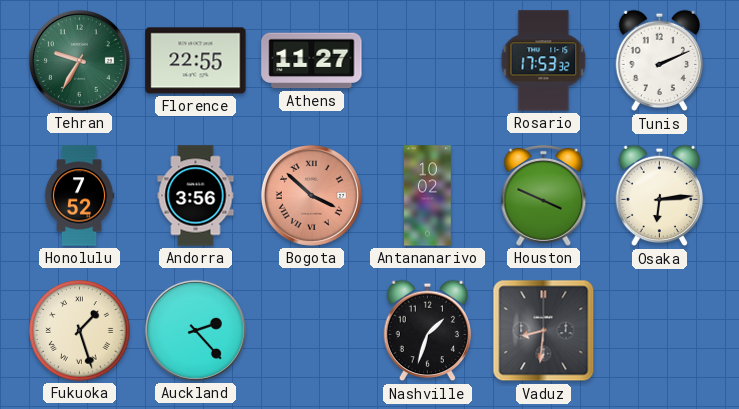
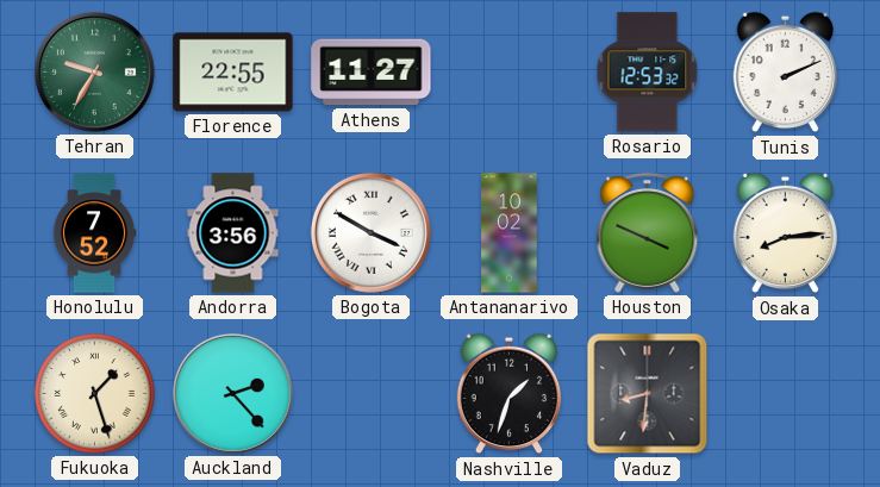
Rosario: 17:53 -> 12:53 (648, 73)
Bogota: 3:52 -> 3:50 (370, 232)
Bogota dial: salmon -> white (370, 232)
Osaka: 6:14 -> 8:14 (786, 233)
